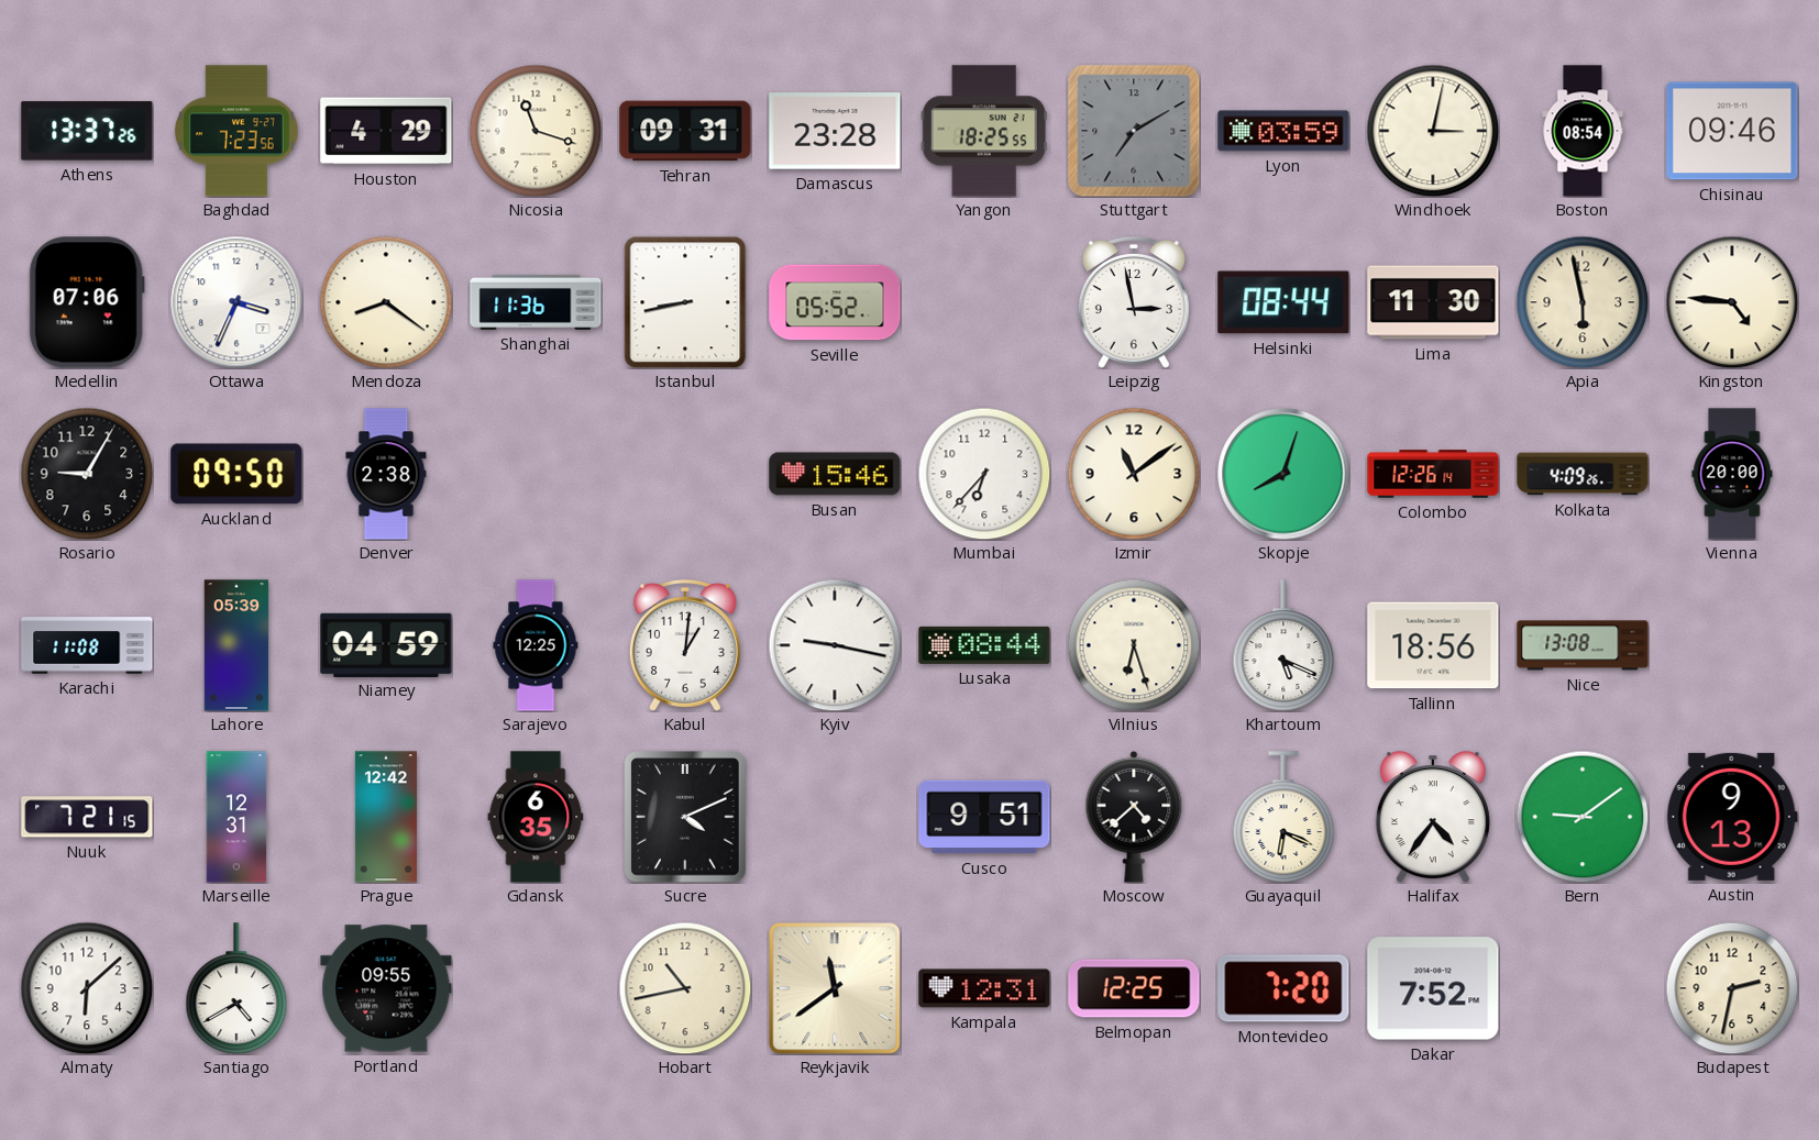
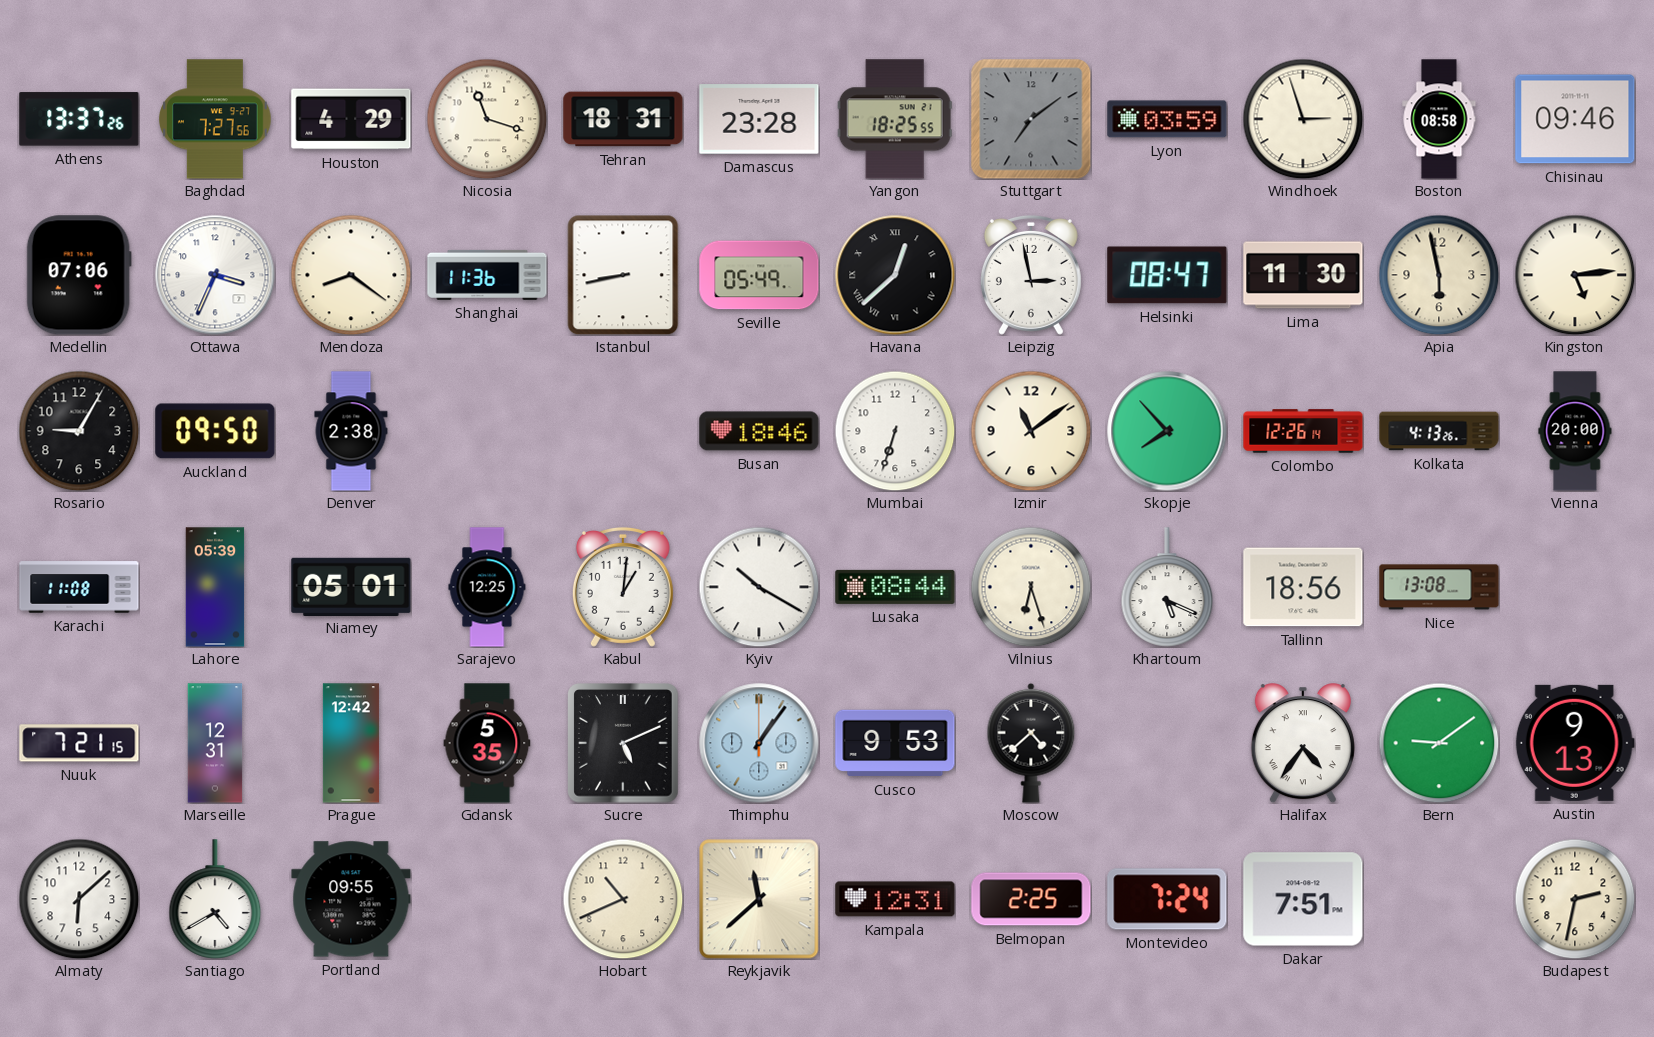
Baghdad: 7:23 -> 7:27 (216, 119)
Tehran: 09:31 -> 18:31 (623, 119)
Stuttgart: 7:10 -> 7:09 (1031, 119)
Windhoek: 3:02 -> 2:57 (1303, 119)
Boston: 08:54 -> 08:58 (1439, 119)
Seville: 05:52 -> 05:49 (759, 275)
Havana: none -> 12:38 (895, 275)
Helsinki: 08:44 -> 08:47 (1167, 275)
Kingston: 4:46 -> 5:14 (1575, 275)
Busan: 15:46 -> 18:46 (759, 431)
Mumbai: 6:37 -> 6:33 (895, 431)
Skopje: 8:03 -> 7:53 (1167, 431)
Kolkata: 4:09 -> 4:13 (1439, 431)
Niamey: 04:59 -> 05:01 (351, 586)
Kyiv: 9:17 -> 10:20 (759, 587)
Gdansk: 6:35 -> 5:35 (487, 743)
Sucre: 4:11 -> 5:11 (623, 743)
Thimphu: none -> 1:06 (759, 743)
Cusco: 9:51 -> 9:53 (895, 743)
Guayaquil: 6:19 -> none (1283, 817)
Hobart: 10:43 -> 10:41 (623, 899)
Reykjavik: 11:39 -> 11:38 (759, 899)
Belmopan: 12:25 -> 2:25 (1031, 899)
Montevideo: 7:20 -> 7:24 (1167, 899)
Dakar: 7:52 -> 7:51 (1303, 899)
